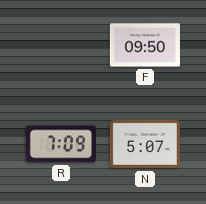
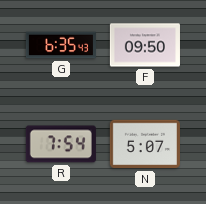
G: none -> 6:35 (61, 45)
R: 7:09 -> 7:54 (61, 144)
